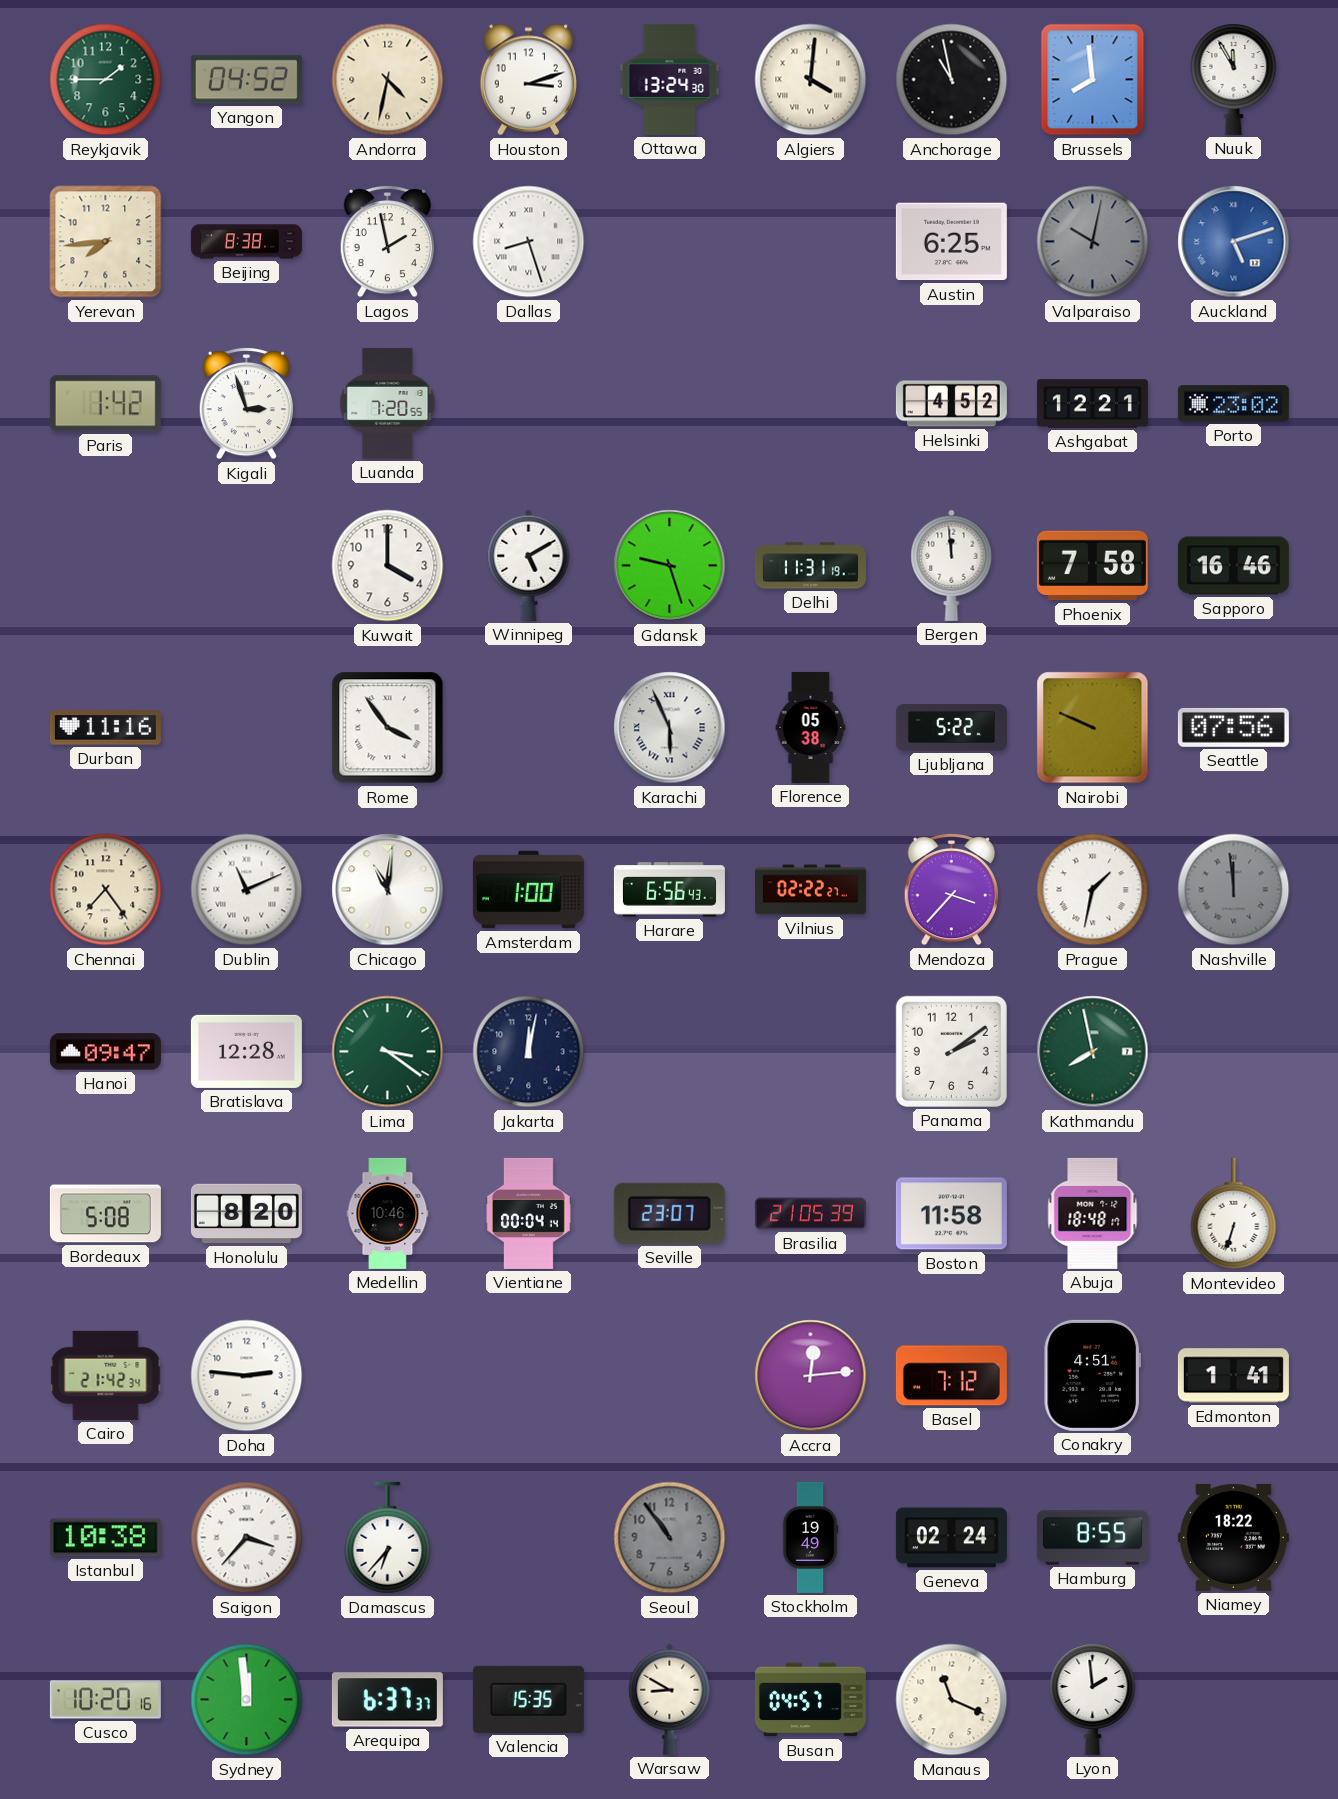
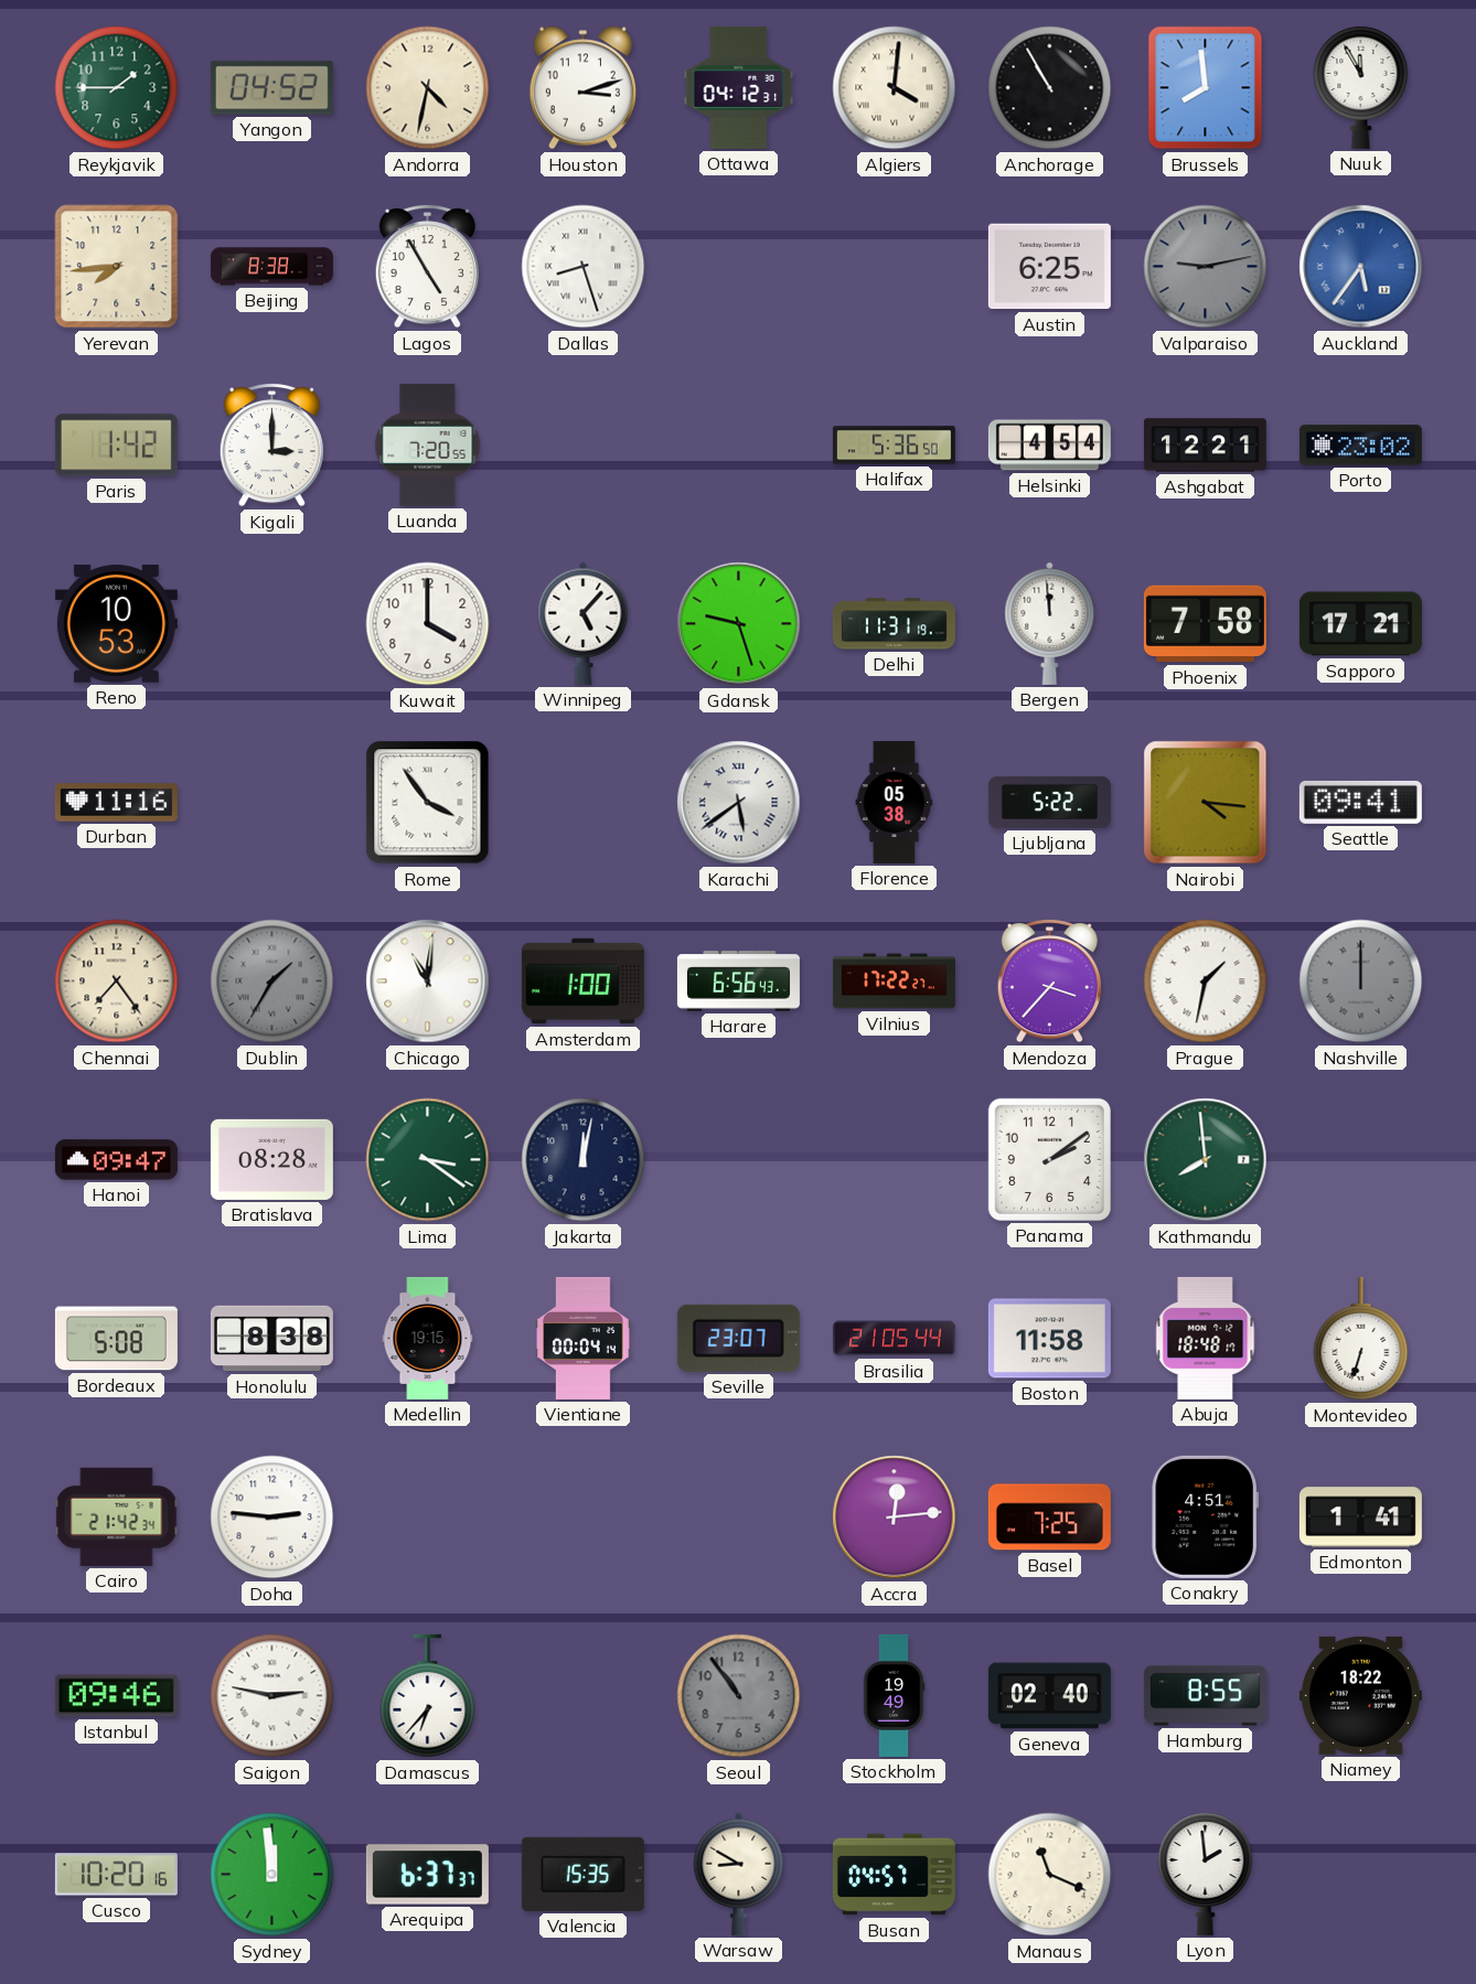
Ottawa: 13:24 -> 04:12 (739, 87)
Anchorage: 10:58 -> 10:55 (1050, 88)
Lagos: 1:58 -> 4:55 (427, 266)
Valparaiso: 10:02 -> 9:13 (1206, 267)
Auckland: 5:12 -> 5:36 (1361, 267)
Kigali: 2:57 -> 3:00 (271, 444)
Halifax: none -> 5:36 (894, 446)
Helsinki: 4:52 -> 4:54 (1049, 446)
Reno: none -> 10:53 (116, 624)
Winnipeg: 5:10 -> 5:07 (584, 623)
Sapporo: 16:46 -> 17:21 (1360, 624)
Karachi: 5:56 -> 5:39 (739, 803)
Nairobi: 9:49 -> 4:16 (1206, 803)
Seattle: 07:56 -> 09:41 (1360, 802)
Dublin: 11:11 -> 1:35 (272, 982)
Dublin dial: white -> grey (272, 982)
Vilnius: 02:22 -> 17:22 (894, 982)
Nashville: 11:59 -> 12:00 (1361, 982)
Bratislava: 12:28 -> 08:28 (271, 1159)
Kathmandu: 7:58 -> 7:59 (1206, 1160)
Honolulu: 8:20 -> 8:38 (271, 1339)
Medellin: 10:46 -> 19:15 (428, 1338)
Brasilia: 21:05:39 -> 21:05:44 (894, 1339)
Basel: 7:12 -> 7:25 (1049, 1518)
Istanbul: 10:38 -> 09:46 (116, 1696)
Saigon: 3:37 -> 2:47 (272, 1696)
Geneva: 02:24 -> 02:40 (1049, 1696)
